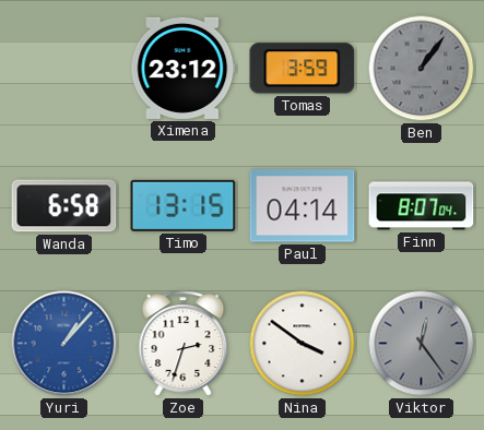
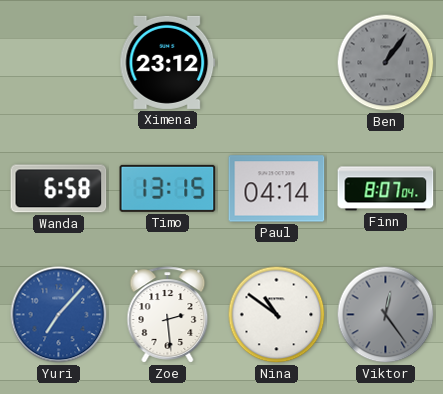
Tomas: 3:59 -> none (303, 69)
Yuri: 1:07 -> 7:07 (59, 315)
Zoe: 2:33 -> 2:29 (168, 315)
Nina: 3:51 -> 10:51 (277, 315)
